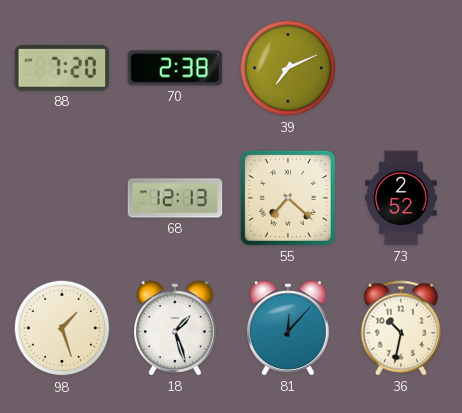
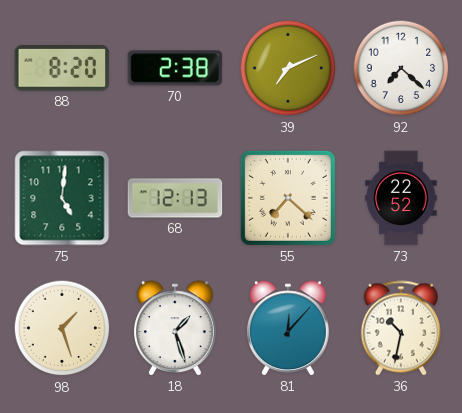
88: 7:20 -> 8:20 (62, 69)
92: none -> 7:22 (401, 68)
75: none -> 5:01 (62, 198)
73: 2:52 -> 22:52 (401, 198)
